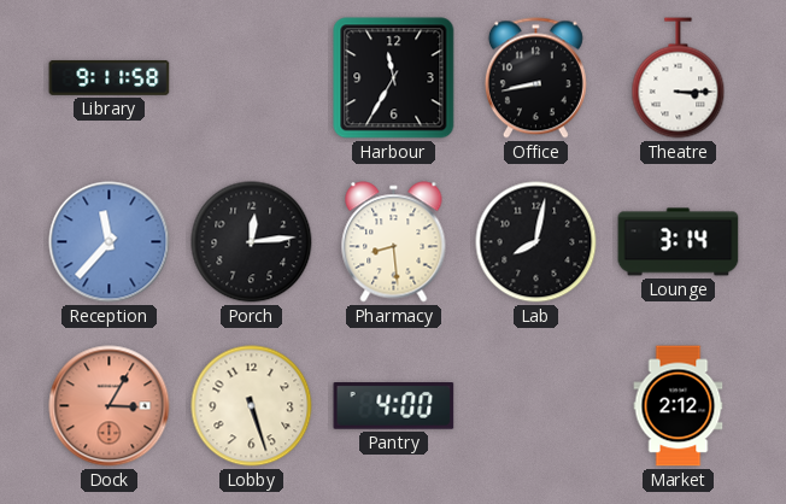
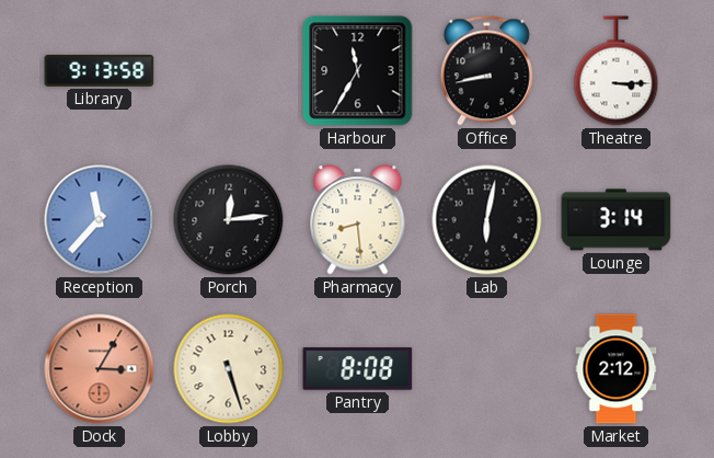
Library: 9:11 -> 9:13 (100, 70)
Lab: 8:02 -> 6:02 (487, 220)
Pantry: 4:00 -> 8:08 (358, 369)
